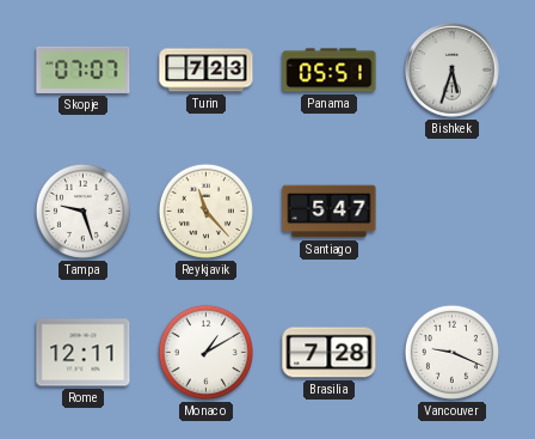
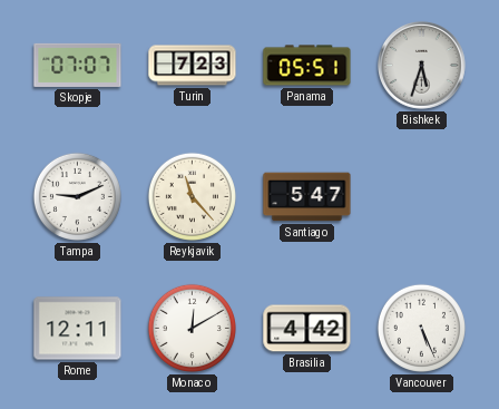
Tampa: 9:27 -> 9:11 (77, 196)
Monaco: 1:10 -> 12:10 (192, 328)
Brasilia: 7:28 -> 4:42 (307, 329)
Vancouver: 9:19 -> 5:26 (421, 328)
